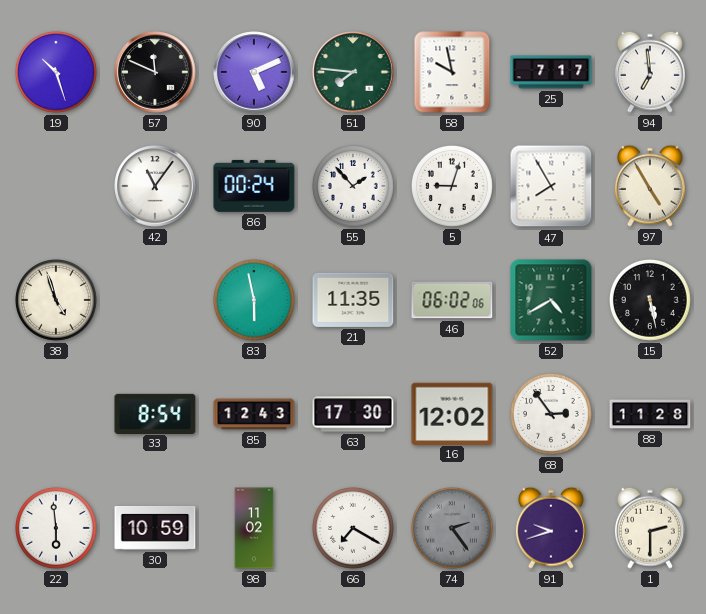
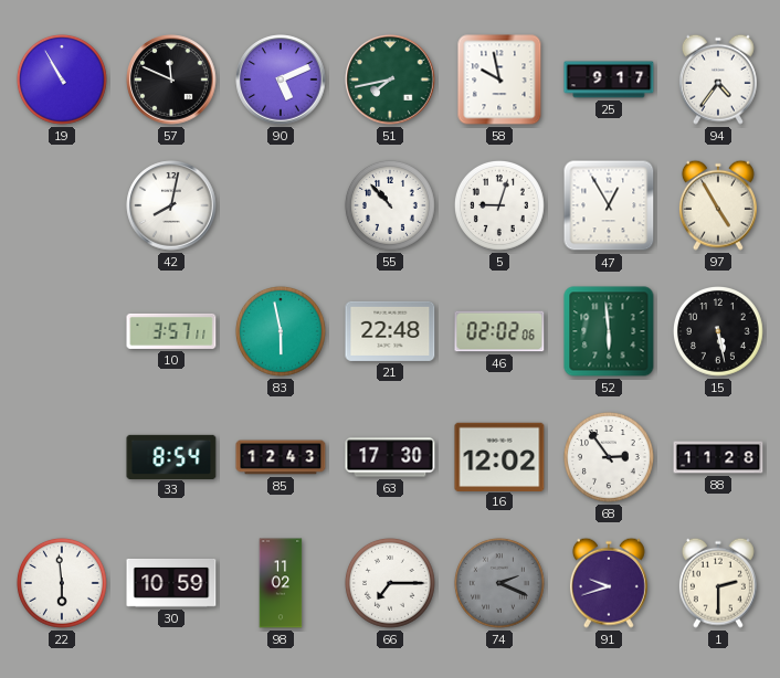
19: 10:27 -> 10:55 (62, 80)
51: 7:46 -> 7:43 (390, 80)
25: 7:17 -> 9:17 (609, 80)
94: 6:59 -> 4:36 (718, 80)
42: 11:06 -> 8:02 (171, 205)
86: 00:24 -> none (254, 186)
55: 1:53 -> 10:53 (390, 205)
47: 7:55 -> 12:55 (609, 205)
38: 4:57 -> none (56, 300)
10: none -> 3:57 (171, 331)
21: 11:35 -> 22:48 (390, 331)
46: 06:02 -> 02:02 (499, 331)
52: 4:40 -> 5:59 (609, 331)
66: 7:20 -> 7:15 (390, 583)
74: 2:24 -> 2:19 (499, 583)
